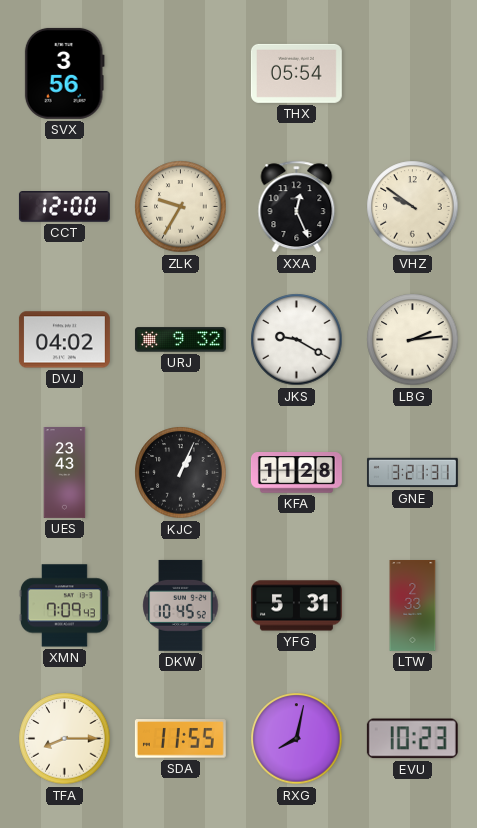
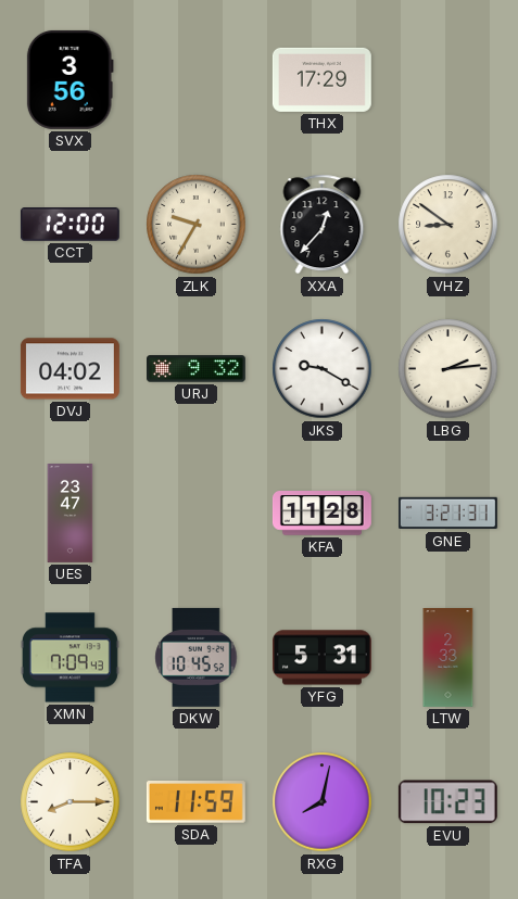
THX: 05:54 -> 17:29 (321, 79)
XXA: 12:26 -> 12:37 (323, 225)
VHZ: 9:51 -> 8:51 (448, 225)
UES: 23:43 -> 23:47 (71, 514)
KJC: 1:04 -> none (181, 473)
SDA: 11:55 -> 11:59 (195, 802)
